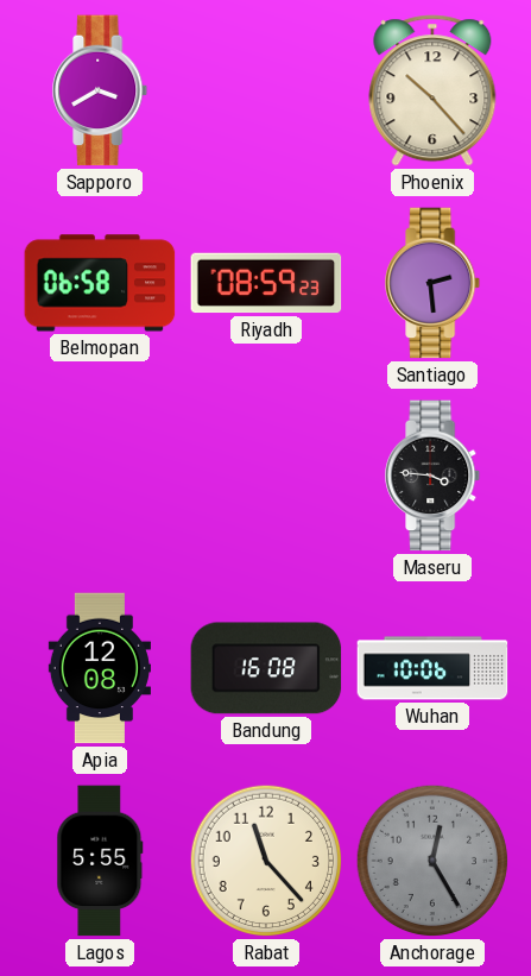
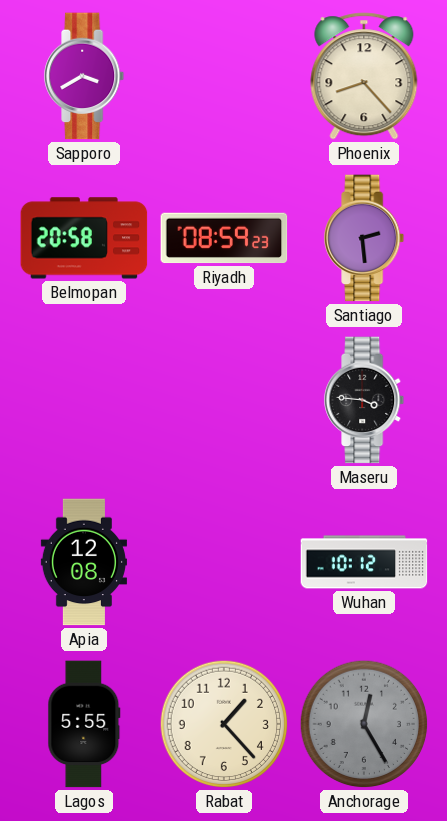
Phoenix: 10:23 -> 8:23 (364, 76)
Belmopan: 06:58 -> 20:58 (84, 238)
Bandung: 16:08 -> none (266, 668)
Wuhan: 10:06 -> 10:12 (364, 562)
Rabat: 11:23 -> 1:23 (224, 724)
